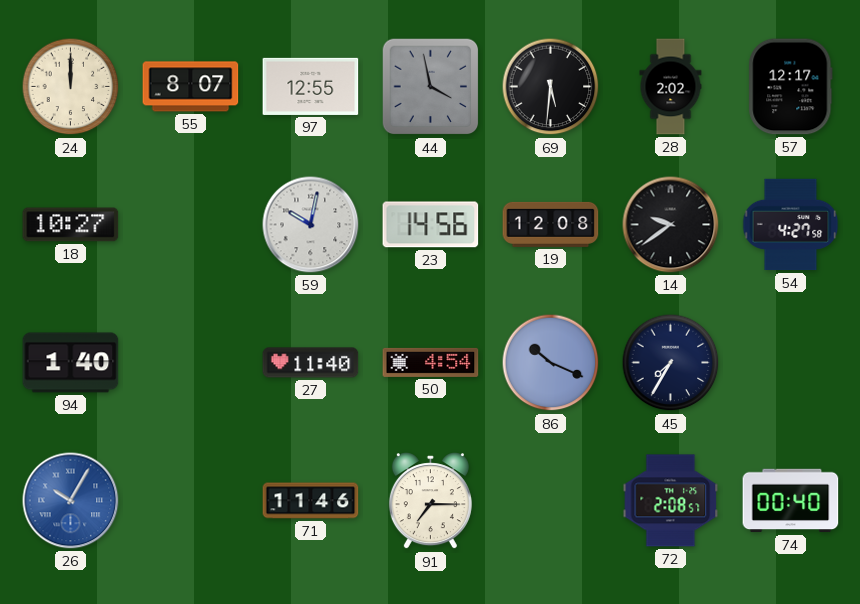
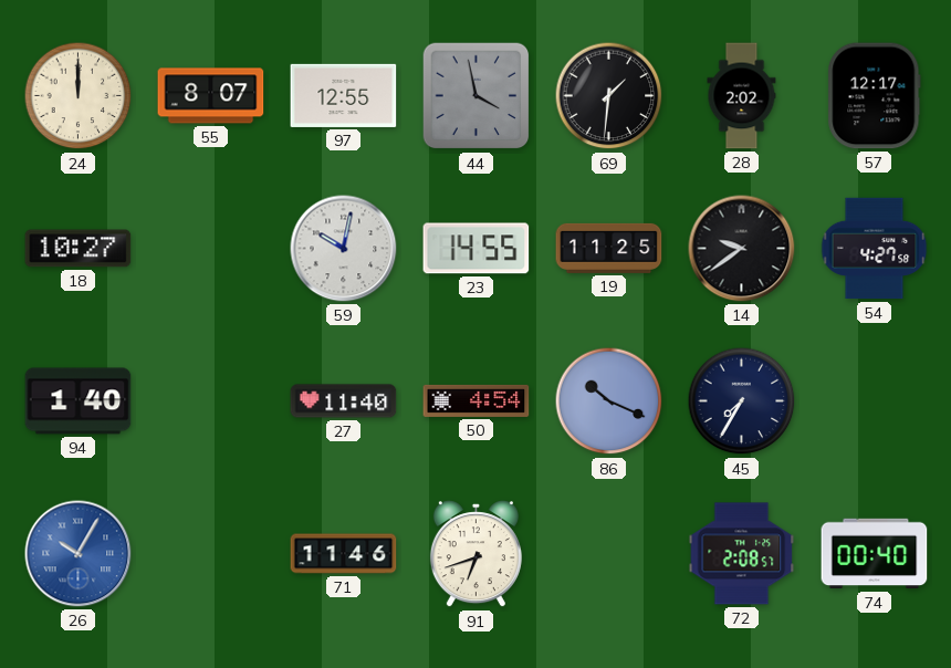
69: 5:31 -> 1:31 (609, 96)
23: 14:56 -> 14:55 (477, 249)
19: 12:08 -> 11:25 (609, 248)
91: 7:15 -> 6:42 (476, 554)
